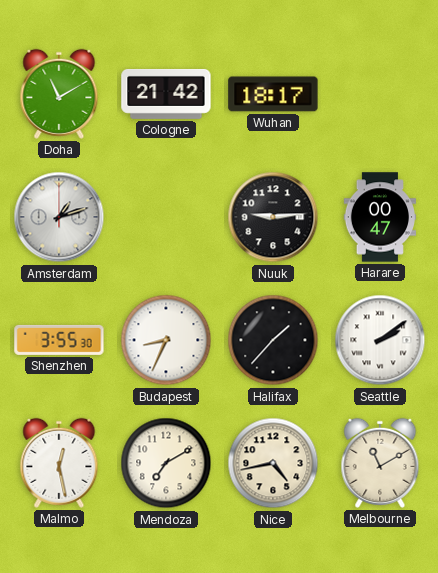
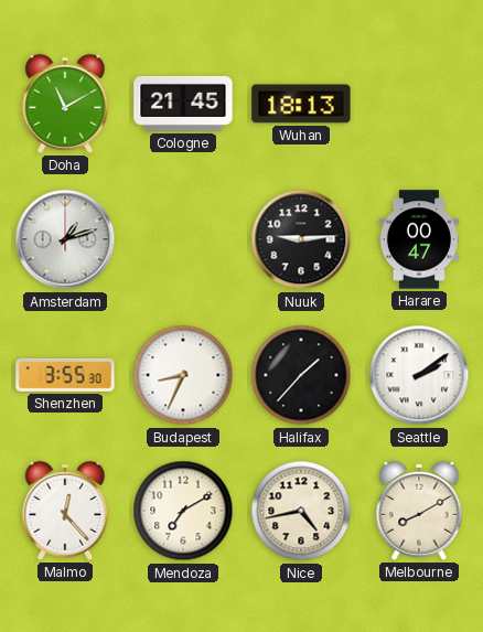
Cologne: 21:42 -> 21:45 (183, 104)
Wuhan: 18:17 -> 18:13 (301, 104)
Malmo: 12:28 -> 12:23 (65, 511)
Melbourne: 11:10 -> 8:10 (419, 511)
